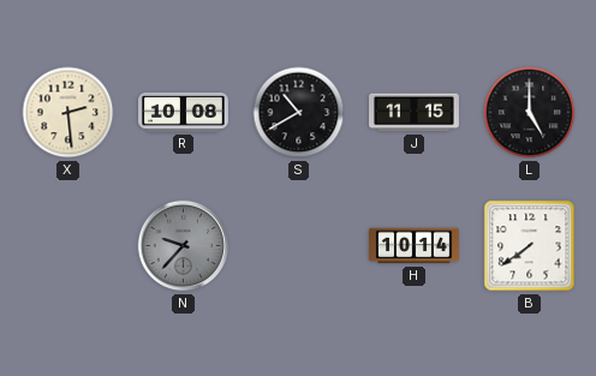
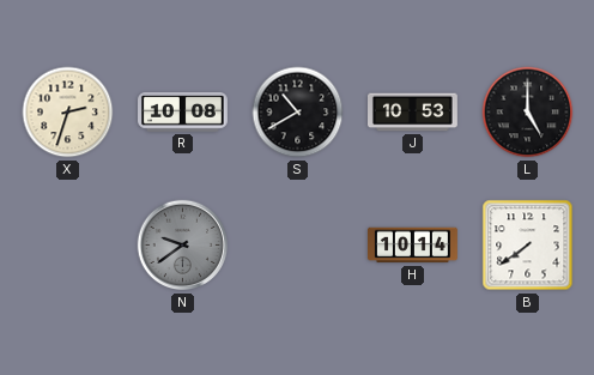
X: 2:29 -> 2:33 (68, 113)
J: 11:15 -> 10:53 (413, 113)
N: 9:37 -> 9:39 (183, 246)
